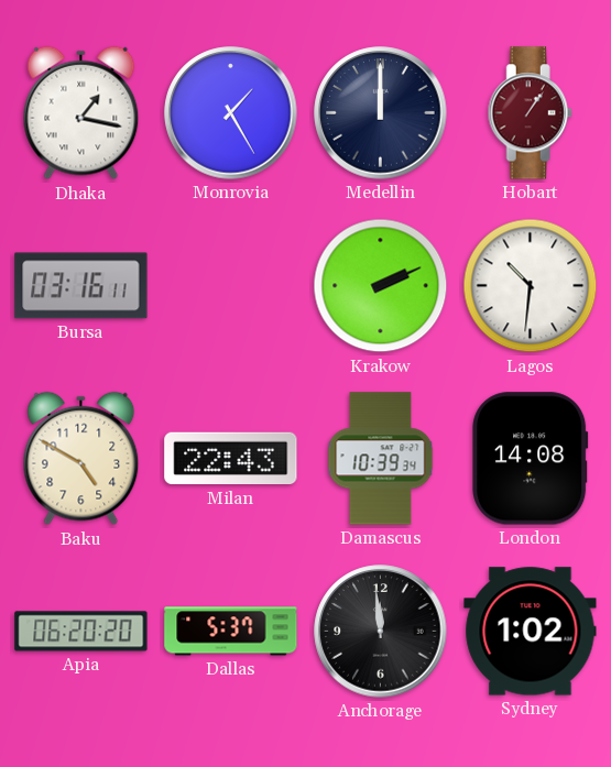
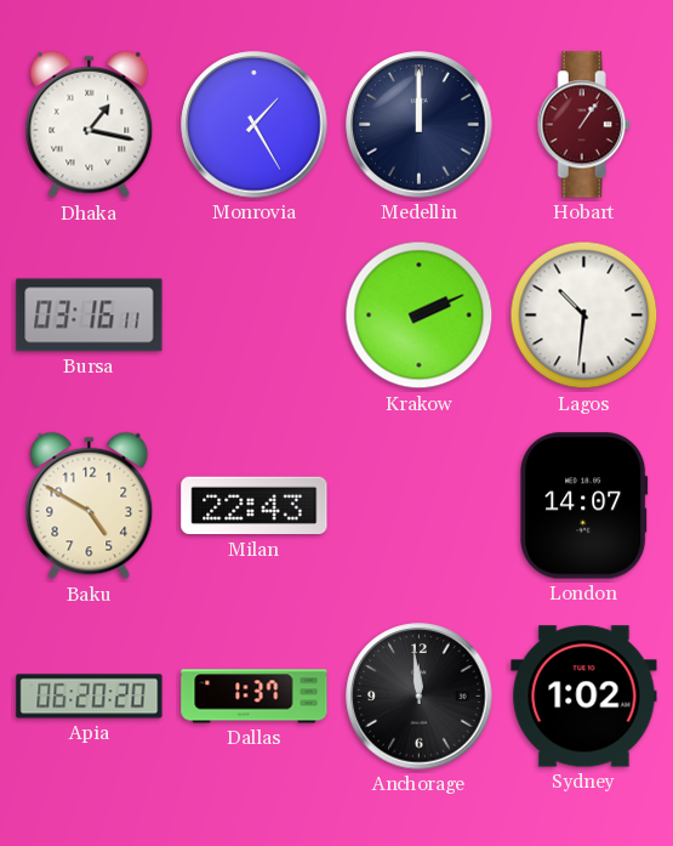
Damascus: 10:39 -> none (381, 459)
London: 14:08 -> 14:07 (584, 506)
Dallas: 5:37 -> 1:37 (255, 697)
